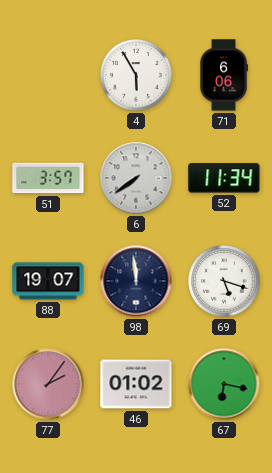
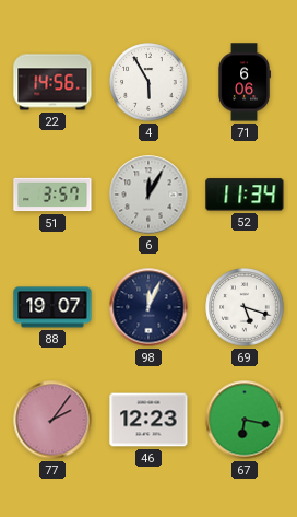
22: none -> 14:56 (52, 82)
6: 7:39 -> 12:05 (148, 195)
98: 11:59 -> 12:04 (148, 307)
46: 01:02 -> 12:23 (148, 420)
